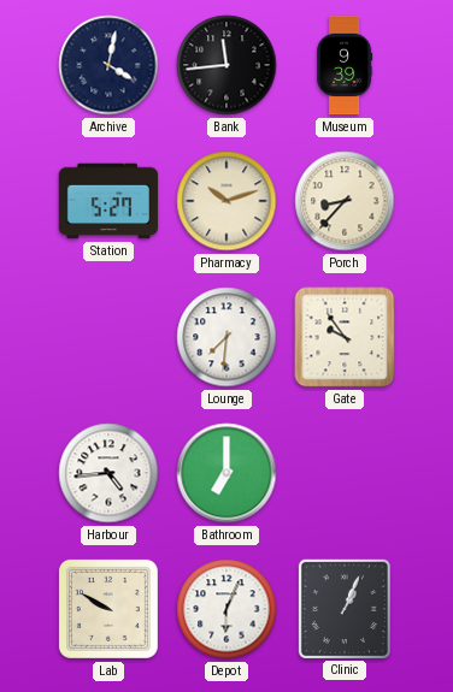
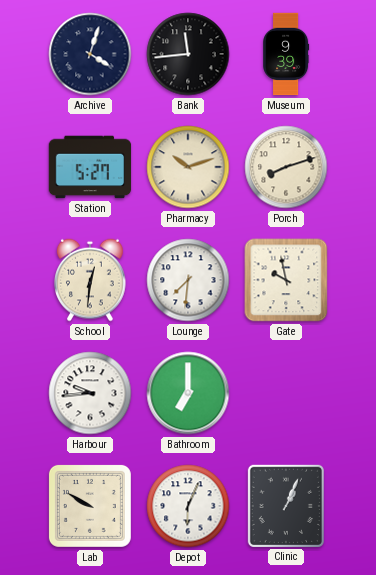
Archive: 4:02 -> 4:03 (90, 54)
Porch: 8:37 -> 8:12 (286, 167)
School: none -> 12:31 (91, 280)
Gate: 9:54 -> 9:58 (286, 280)
Harbour: 4:44 -> 9:44 (90, 393)
